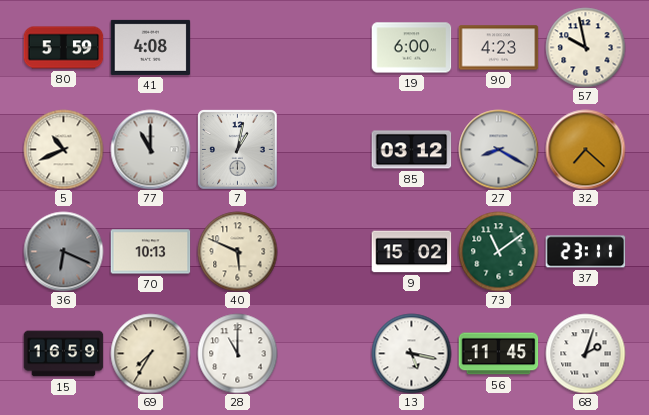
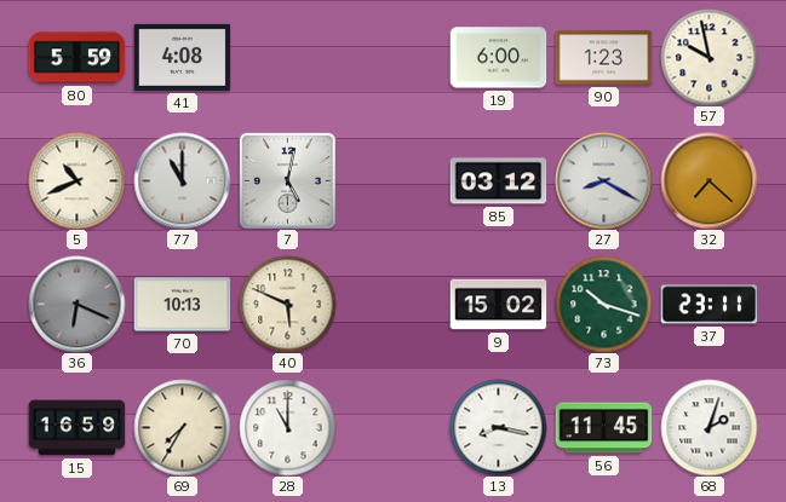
90: 4:23 -> 1:23 (603, 58)
7: 1:02 -> 5:02 (288, 181)
73: 11:09 -> 10:18 (603, 304)
13: 5:17 -> 8:17 (498, 427)
